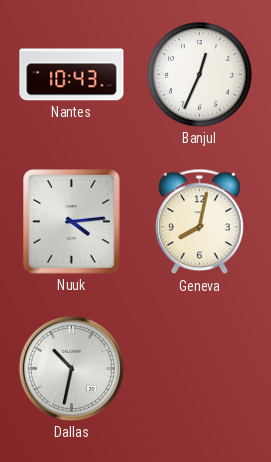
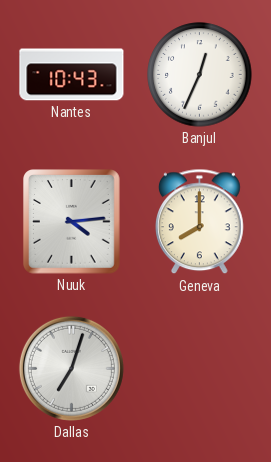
Geneva: 8:02 -> 8:00 (200, 222)
Dallas: 10:32 -> 7:03 (71, 368)
